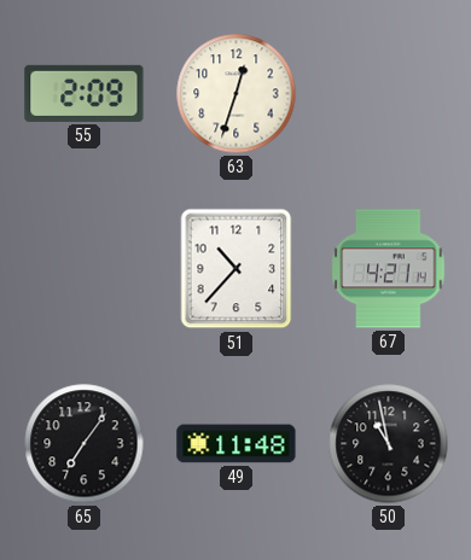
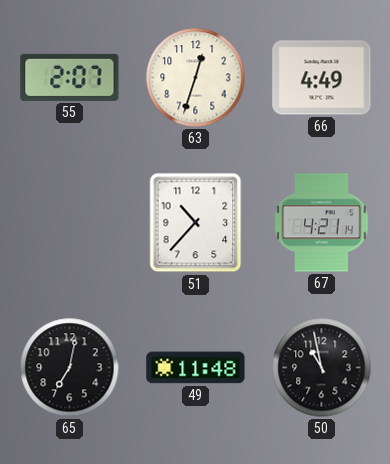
55: 2:09 -> 2:07 (70, 77)
66: none -> 4:49 (322, 78)
65: 7:06 -> 7:02 (70, 368)
